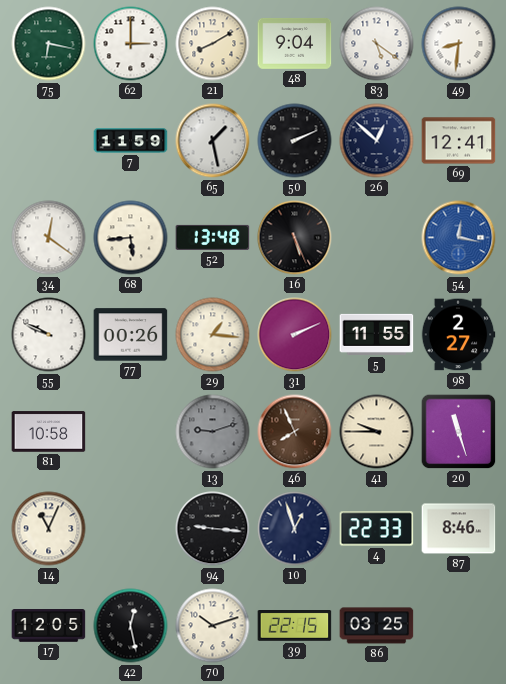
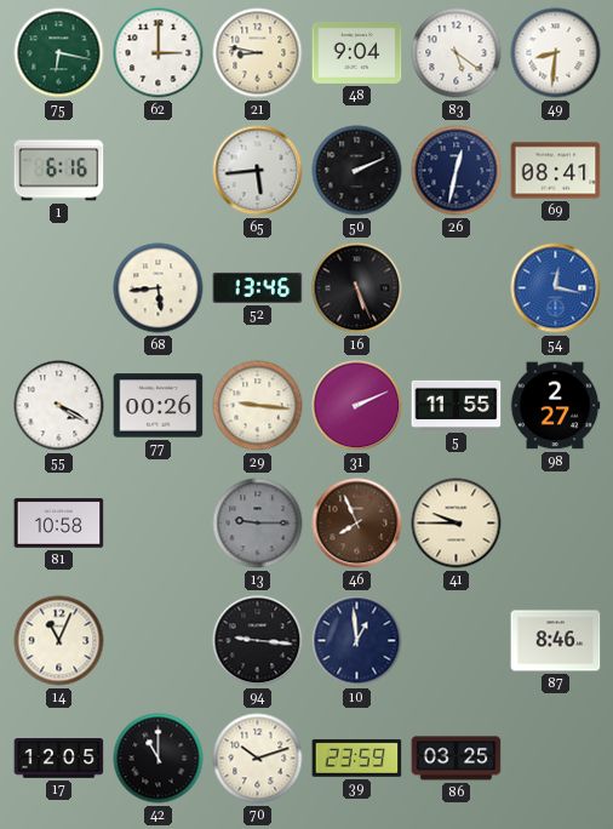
21: 8:10 -> 8:47 (258, 53)
1: none -> 6:16 (59, 171)
7: 11:59 -> none (131, 141)
65: 1:28 -> 5:44 (258, 171)
26: 12:52 -> 12:32 (457, 171)
69: 12:41 -> 08:41 (556, 171)
34: 12:21 -> none (49, 238)
52: 13:48 -> 13:46 (258, 287)
55: 9:49 -> 4:20 (59, 406)
29: 1:16 -> 9:16 (258, 406)
13: 9:12 -> 9:15 (258, 524)
20: 11:27 -> none (459, 432)
10: 12:57 -> 12:59 (357, 641)
4: 22:33 -> none (377, 529)
42: 12:28 -> 11:00 (159, 759)
39: 22:15 -> 23:59 (357, 759)
